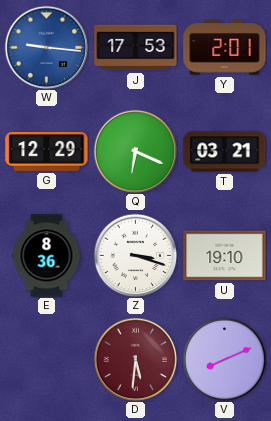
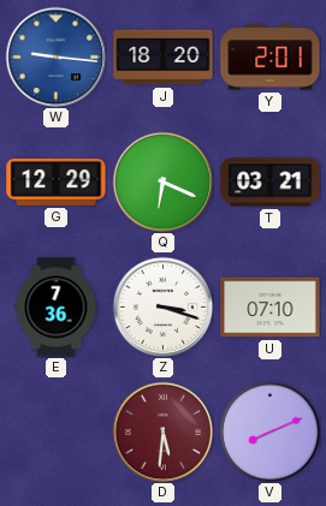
J: 17:53 -> 18:20 (164, 58)
E: 8:36 -> 7:36 (57, 308)
U: 19:10 -> 07:10 (271, 308)
